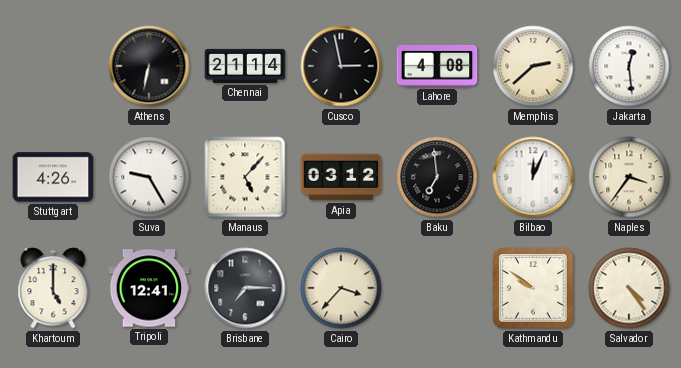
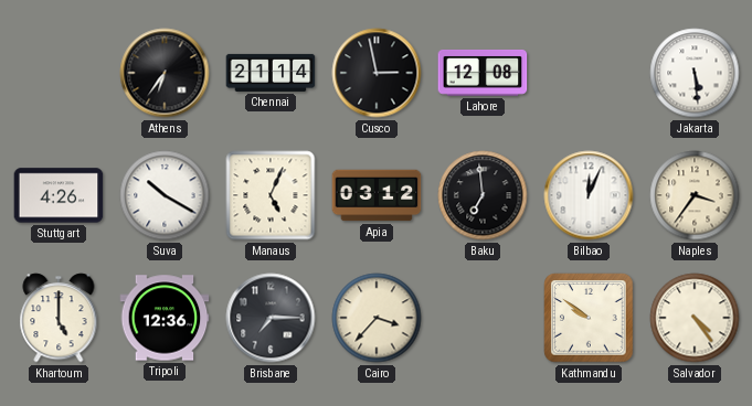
Athens: 6:32 -> 6:36 (165, 73)
Lahore: 4:08 -> 12:08 (483, 73)
Memphis: 2:38 -> none (533, 66)
Jakarta: 12:29 -> 5:29 (695, 73)
Suva: 9:25 -> 10:20 (165, 195)
Manaus: 5:07 -> 5:04 (271, 195)
Tripoli: 12:41 -> 12:36 (165, 318)
